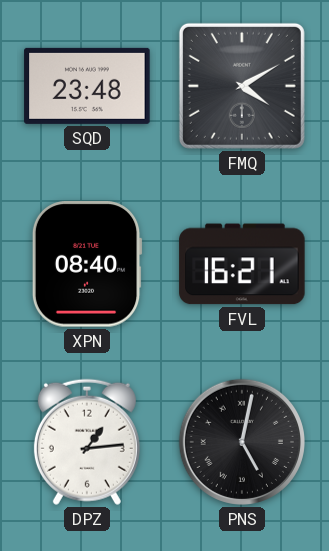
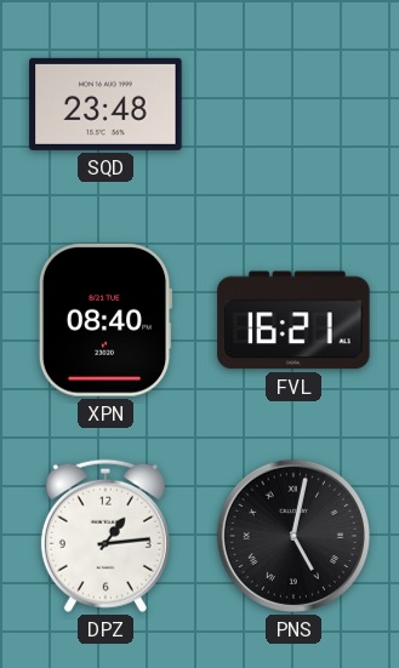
FMQ: 4:10 -> none (242, 86)
